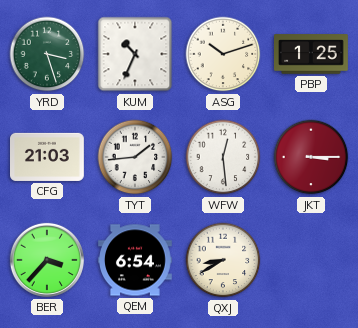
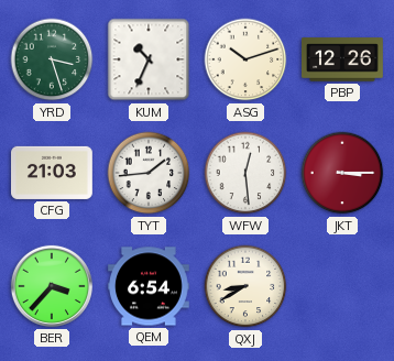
PBP: 1:25 -> 12:26 (343, 59)
